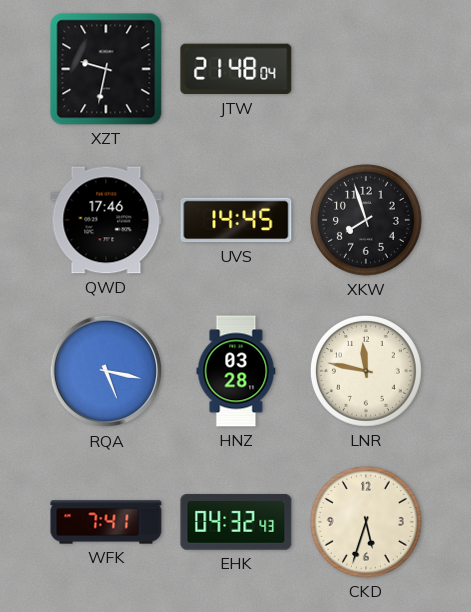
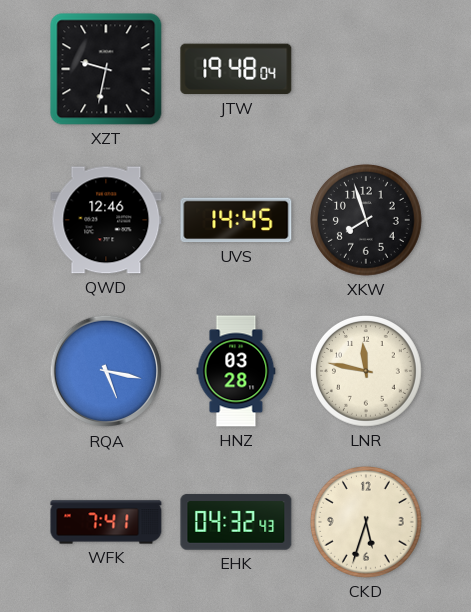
JTW: 21:48 -> 19:48 (236, 69)
QWD: 17:46 -> 12:46 (106, 220)
